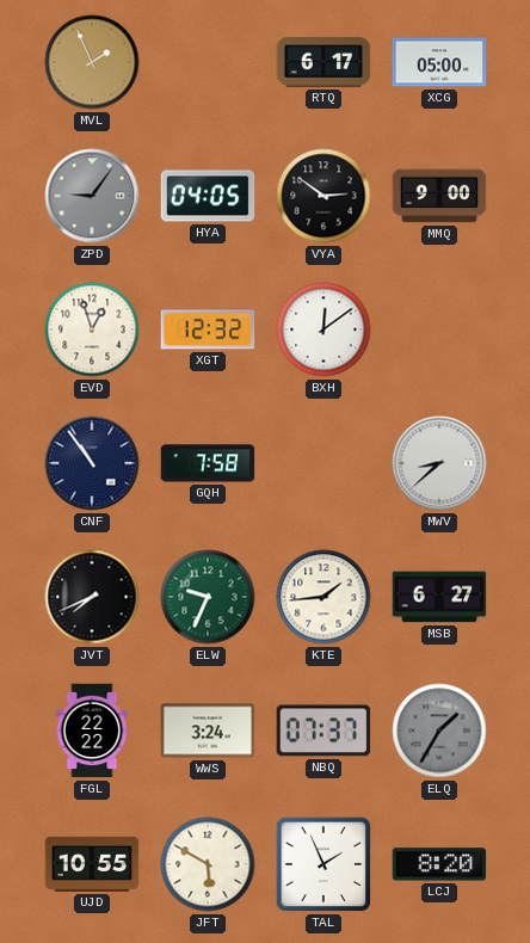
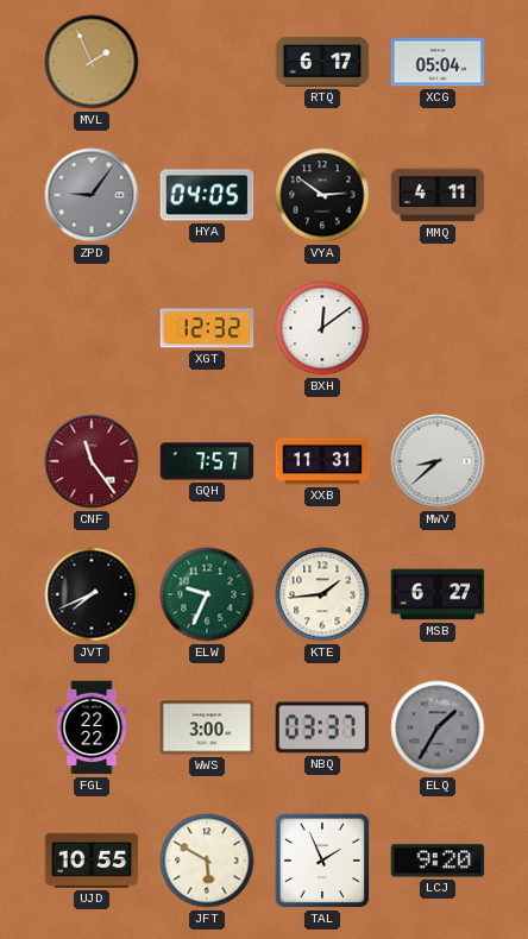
XCG: 05:00 -> 05:04 (438, 62)
MMQ: 9:00 -> 4:11 (438, 195)
EVD: 12:57 -> none (92, 329)
CNF: 10:54 -> 11:24 (92, 461)
CNF dial: navy -> burgundy (92, 461)
GQH: 7:58 -> 7:57 (207, 461)
XXB: none -> 11:31 (322, 461)
WWS: 3:24 -> 3:00 (207, 727)
NBQ: 07:37 -> 03:37 (322, 727)
LCJ: 8:20 -> 9:20 (438, 861)
